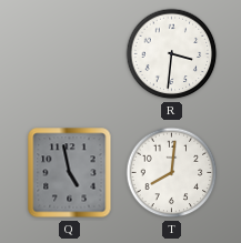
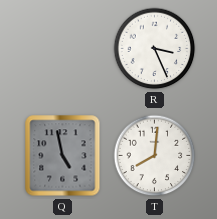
R: 3:31 -> 3:26 (155, 49)
